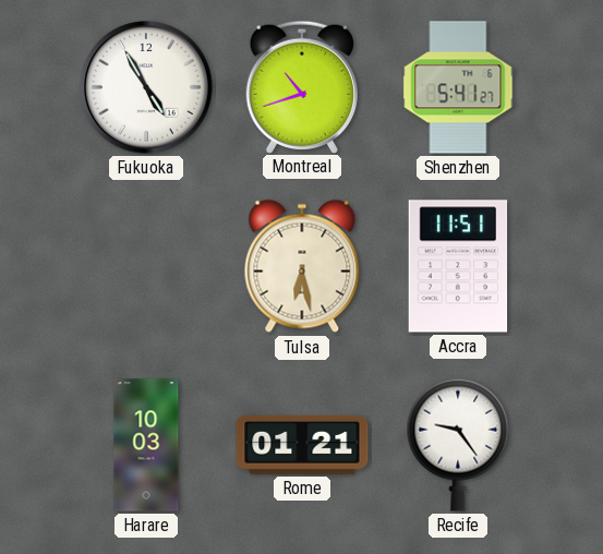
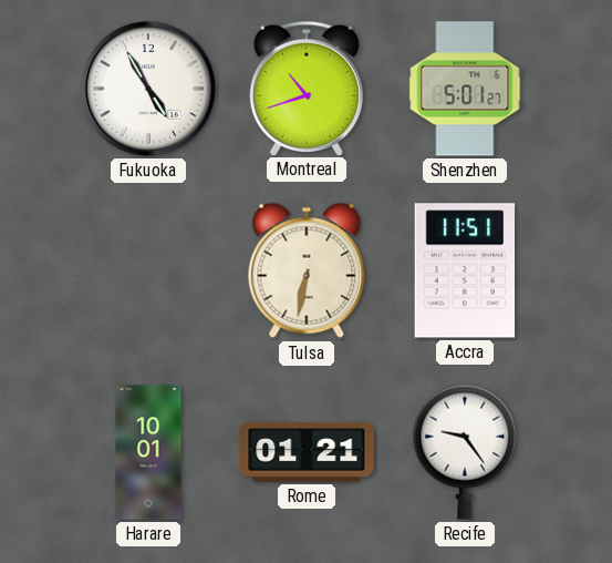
Shenzhen: 5:41 -> 5:01 (465, 89)
Tulsa: 6:28 -> 6:32 (307, 270)
Harare: 10:03 -> 10:01 (148, 452)
